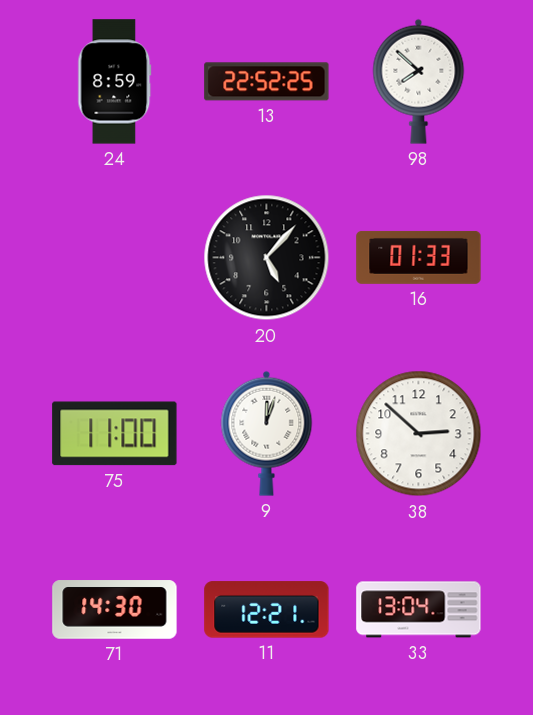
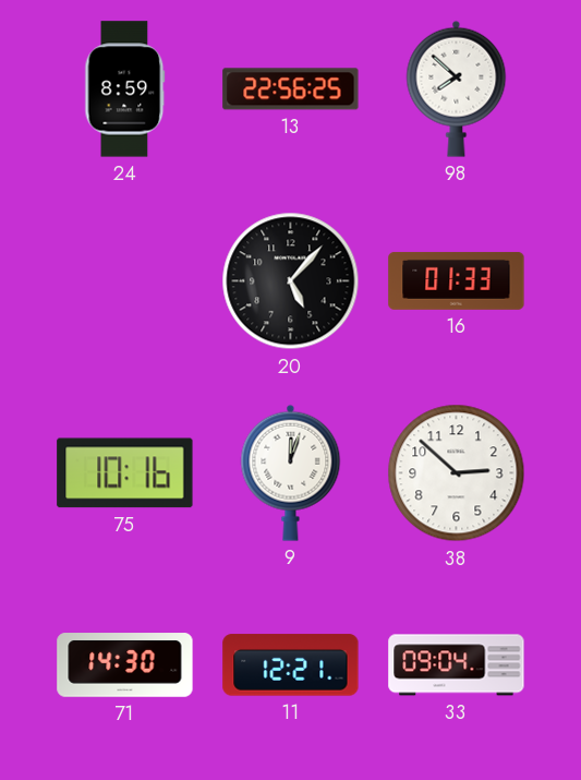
13: 22:52 -> 22:56 (291, 89)
75: 11:00 -> 10:16 (125, 473)
33: 13:04 -> 09:04 (457, 665)
